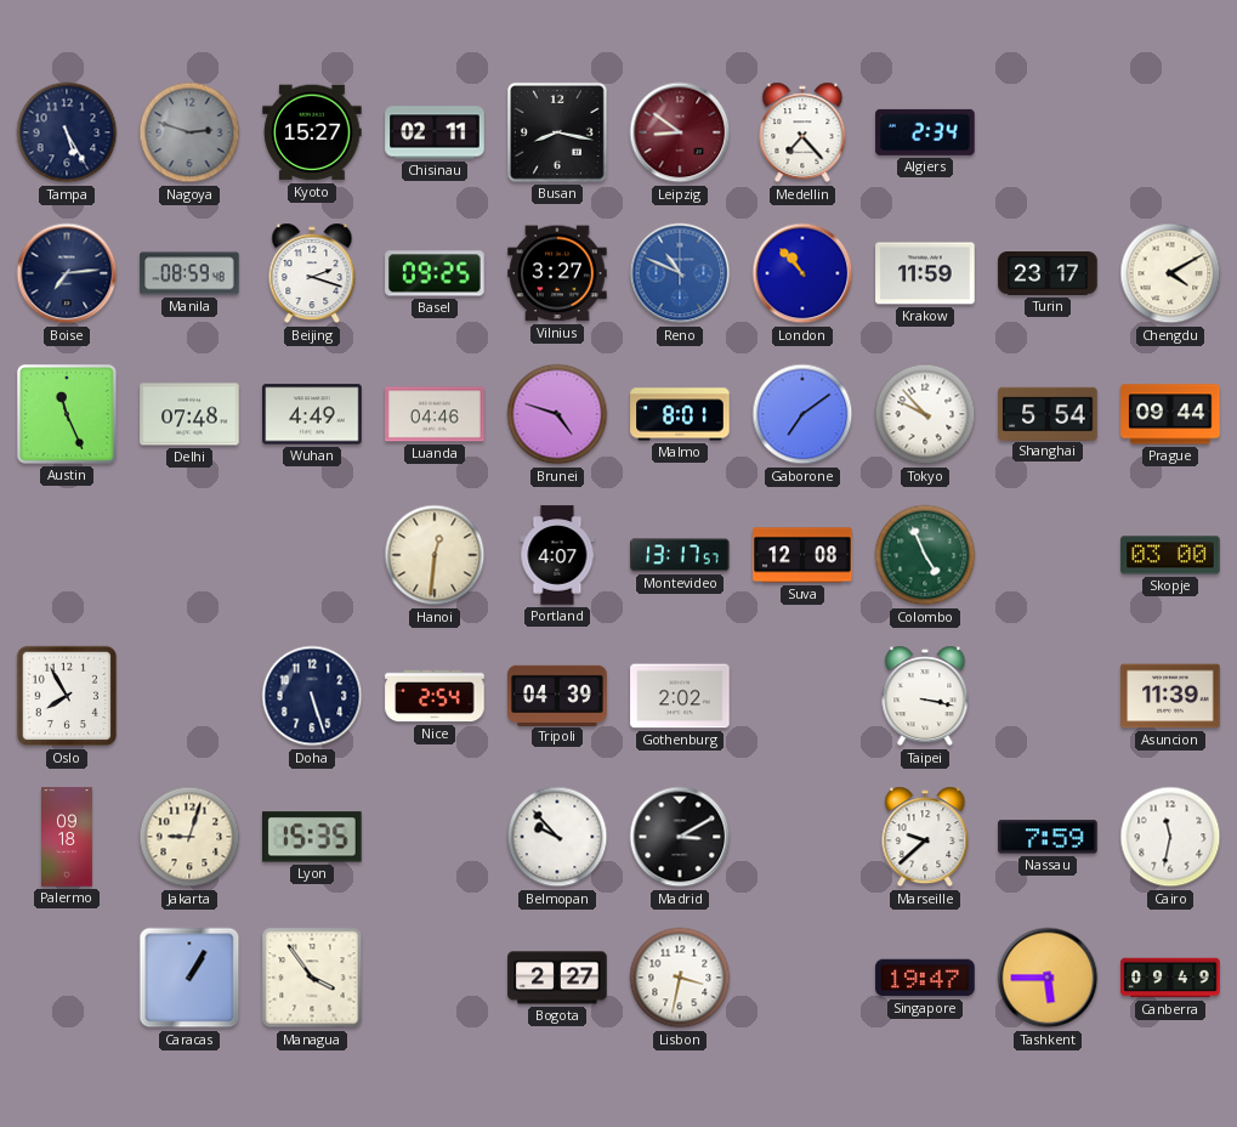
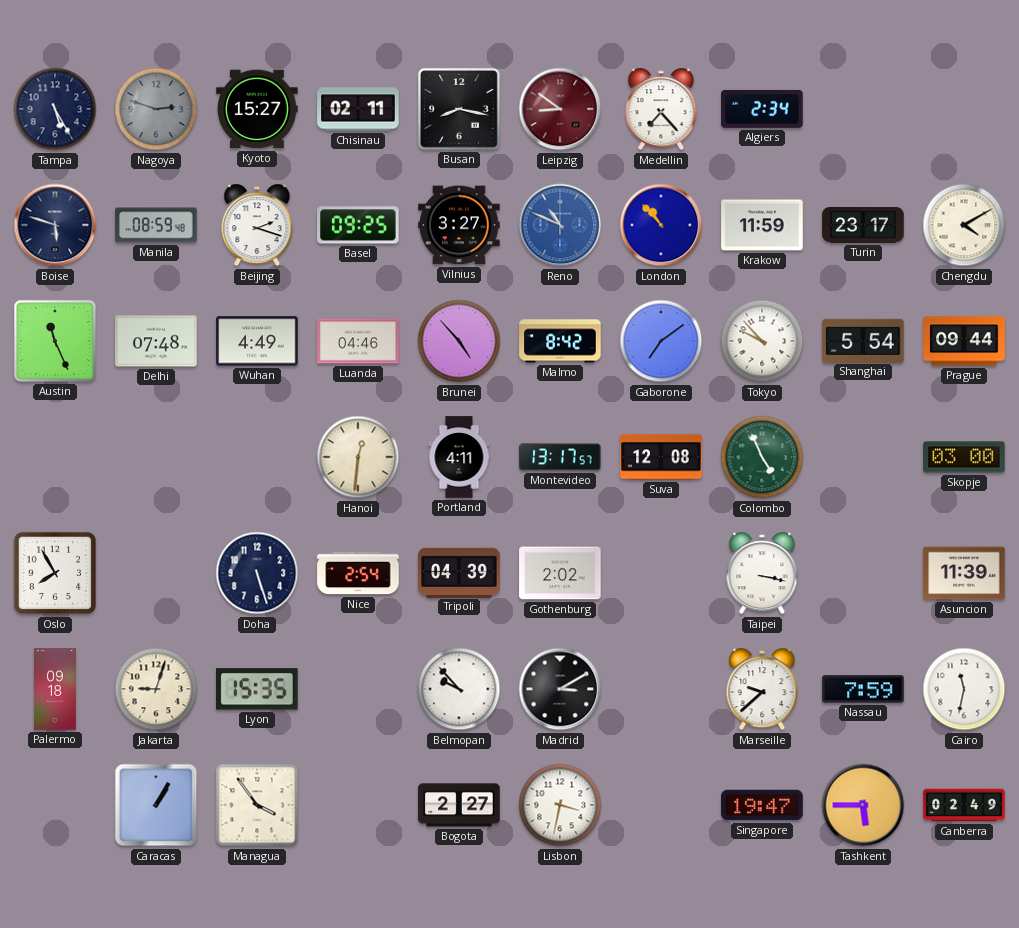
Boise: 7:14 -> 5:48 (55, 225)
Brunei: 4:48 -> 4:53 (459, 341)
Malmo: 8:01 -> 8:42 (560, 341)
Portland: 4:07 -> 4:11 (459, 457)
Canberra: 09:49 -> 02:49 (964, 805)
